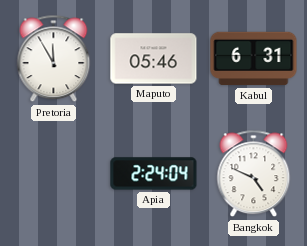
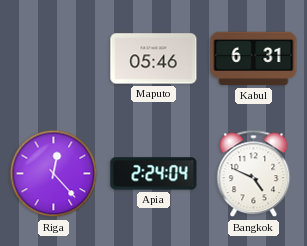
Pretoria: 11:55 -> none (54, 59)
Riga: none -> 12:23 (54, 174)
